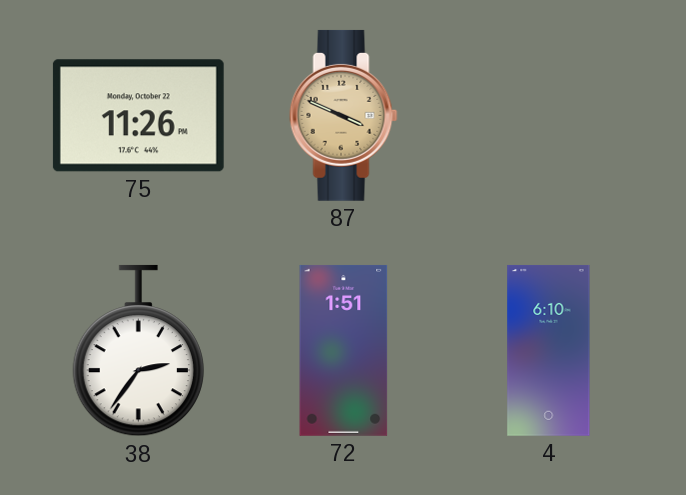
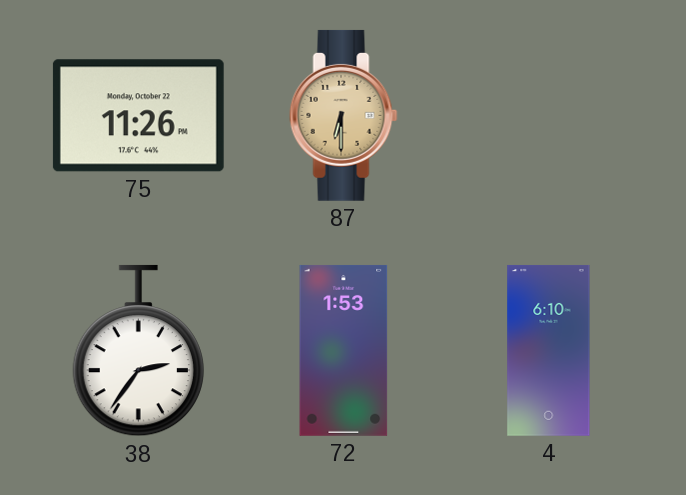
87: 3:49 -> 6:30 (344, 115)
72: 1:51 -> 1:53 (344, 350)
